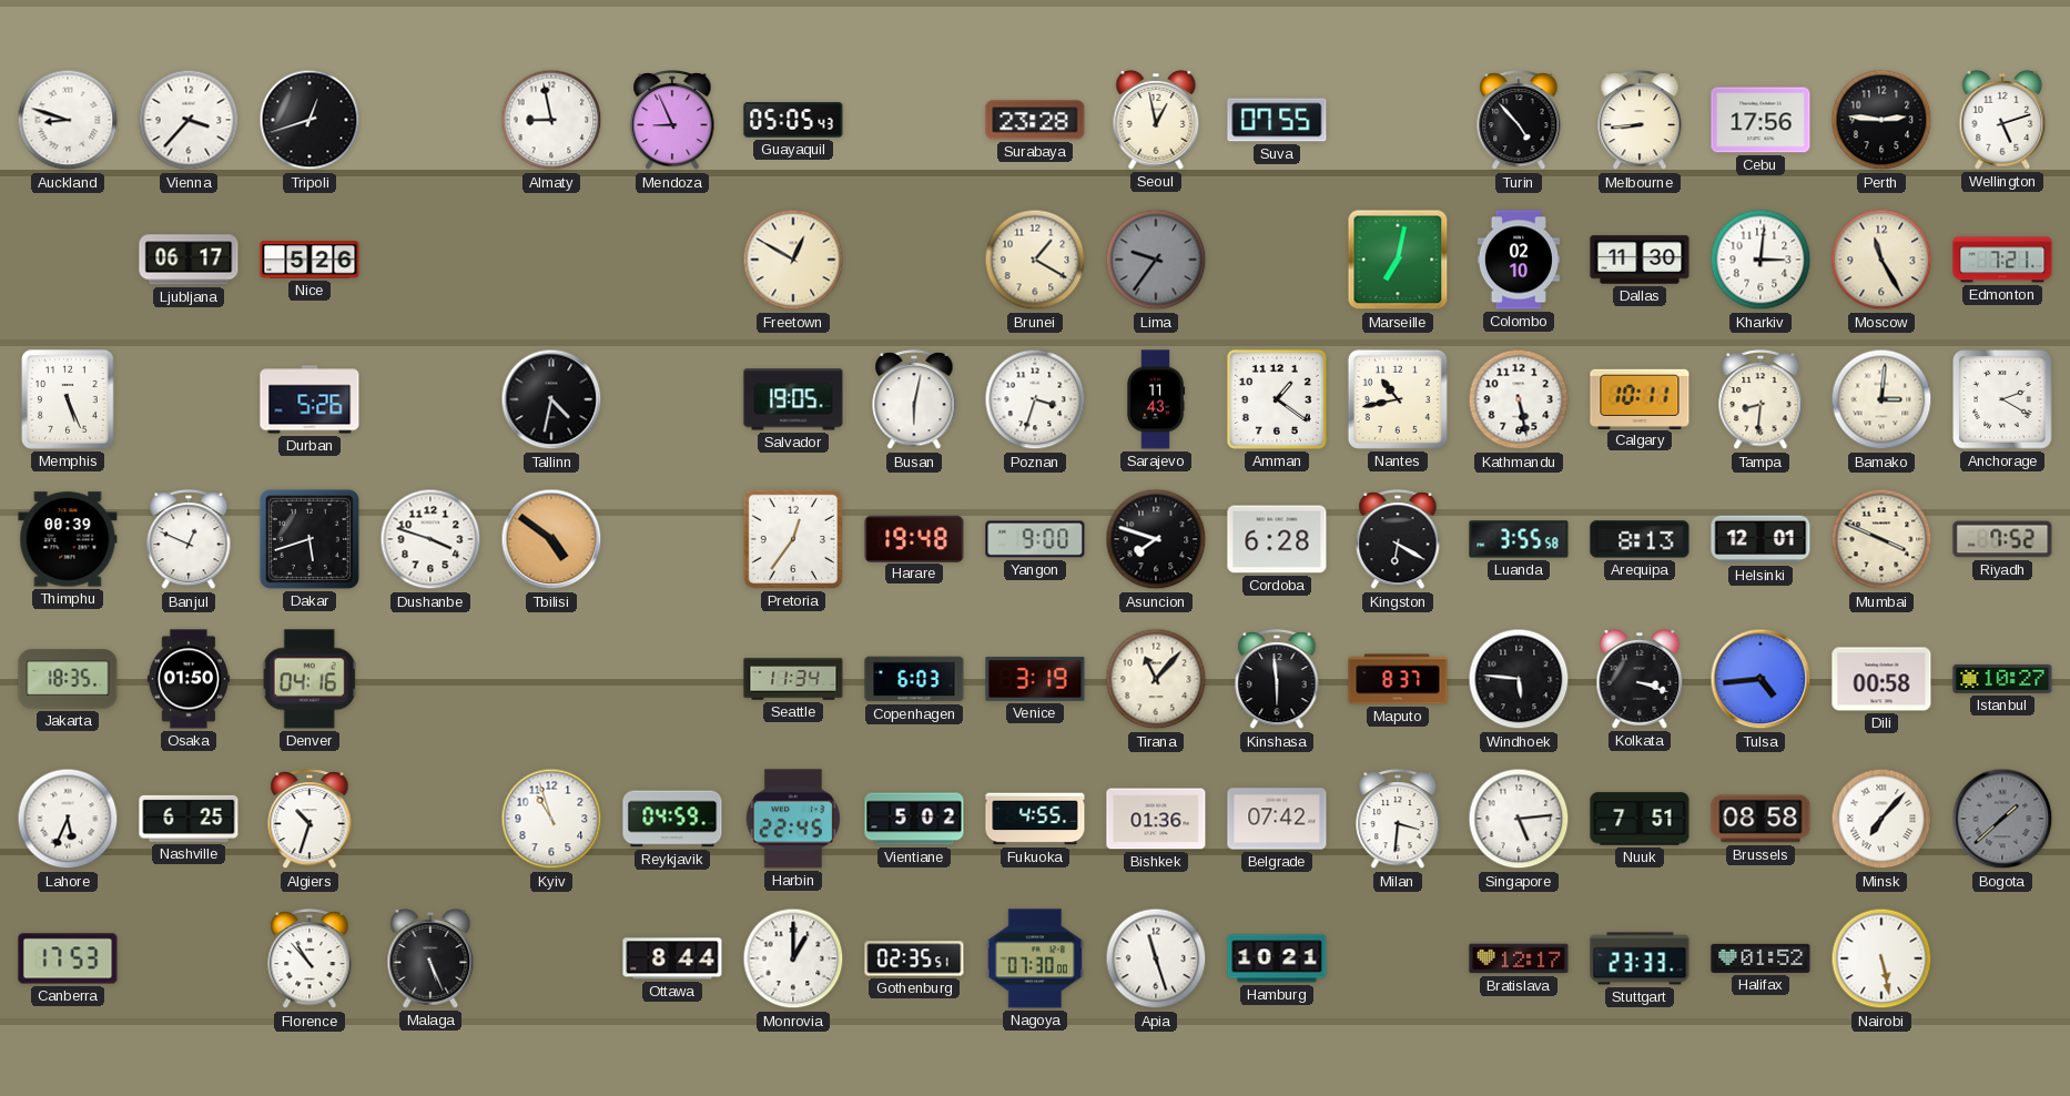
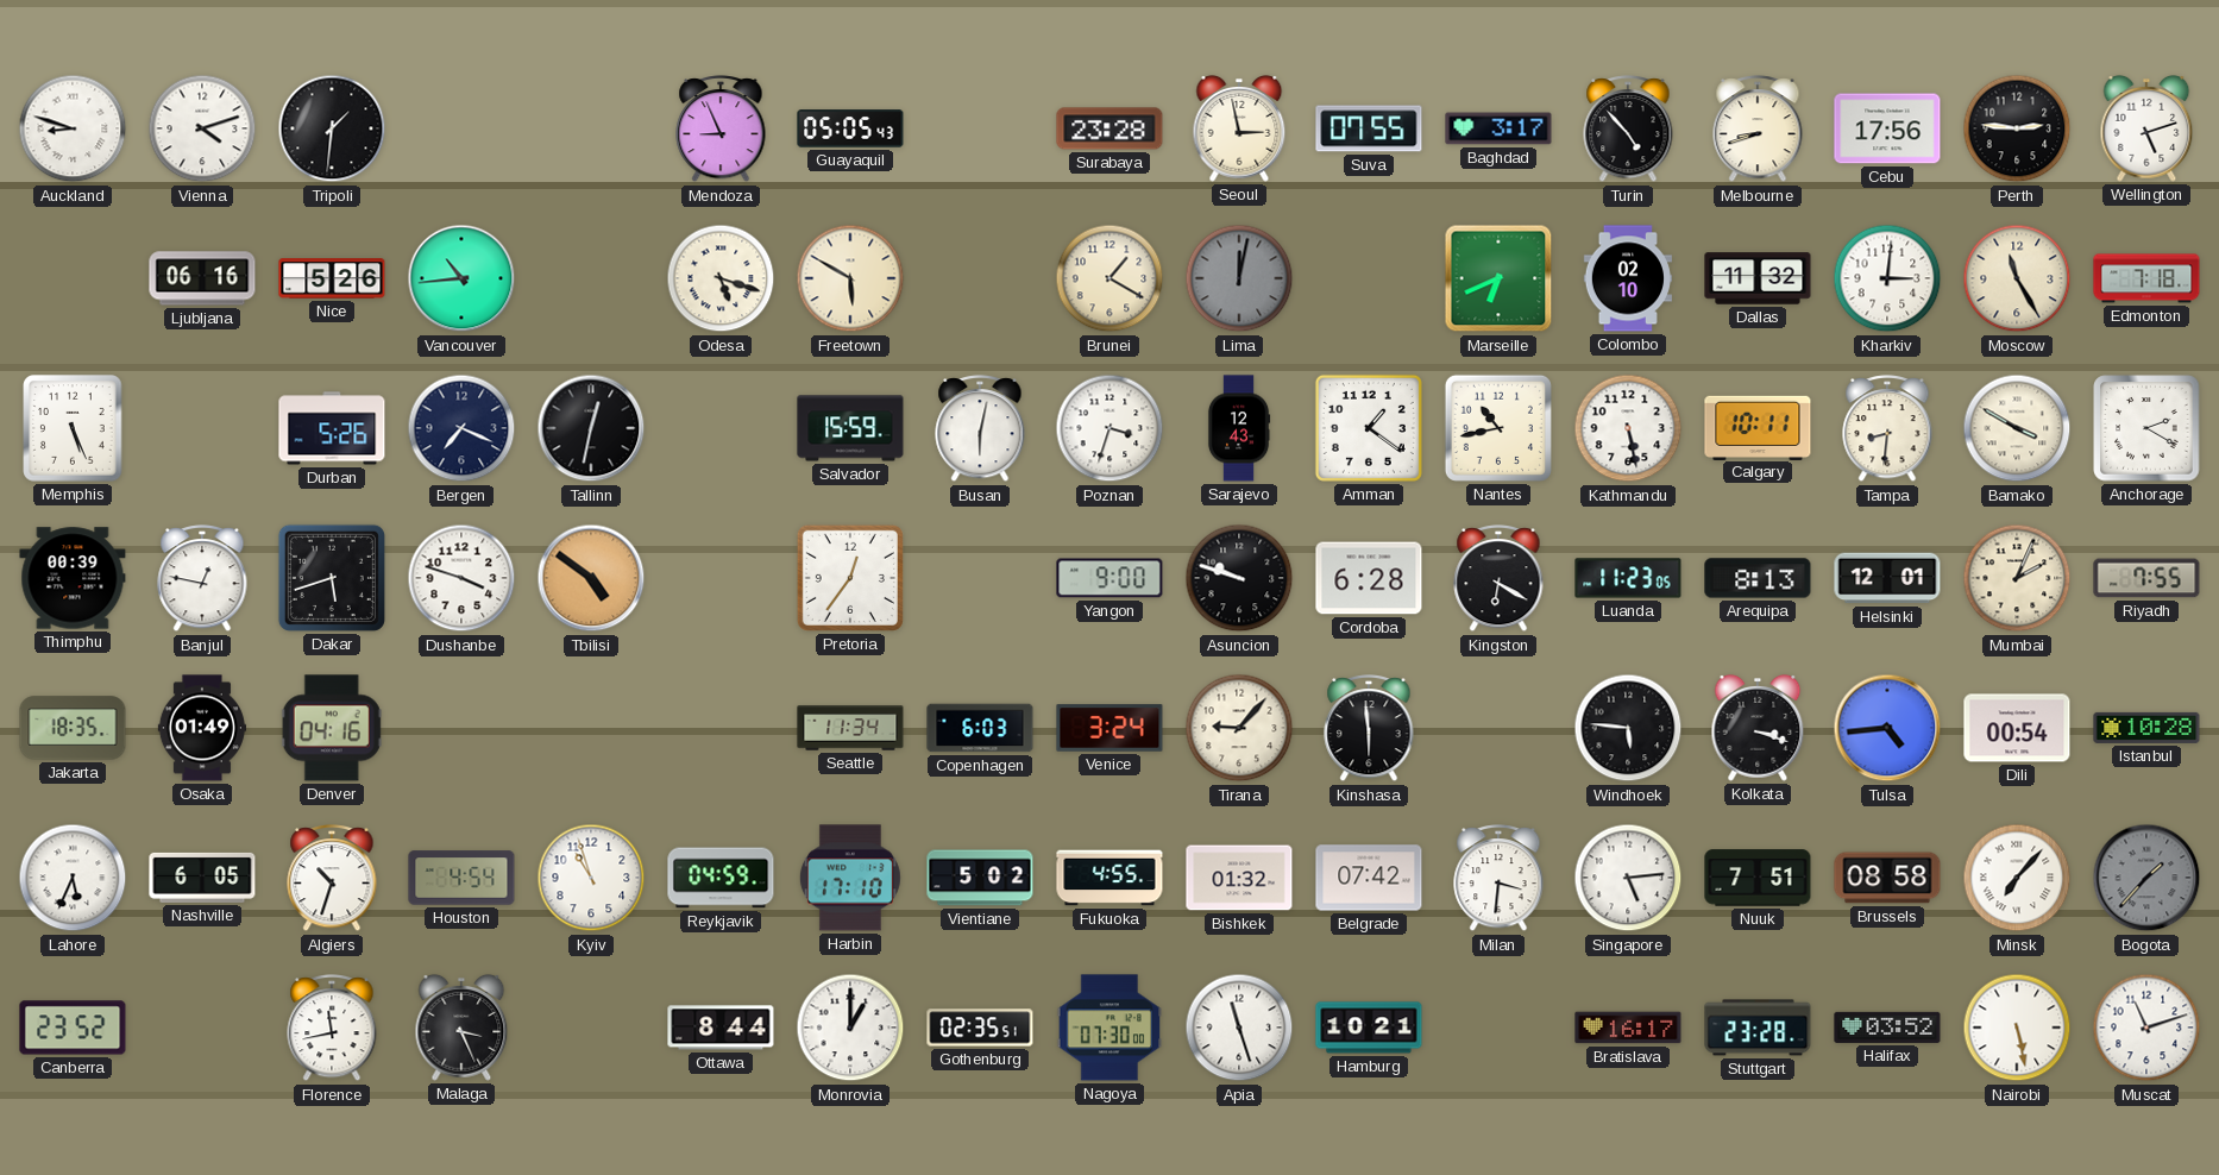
Vienna: 3:37 -> 4:12 (202, 128)
Tripoli: 12:42 -> 1:31 (332, 128)
Almaty: 8:58 -> none (551, 120)
Seoul: 12:58 -> 2:58 (1239, 130)
Baghdad: none -> 3:17 (1498, 128)
Melbourne: 8:44 -> 8:42 (1758, 130)
Ljubljana: 06:17 -> 06:16 (202, 278)
Vancouver: none -> 10:44 (461, 278)
Odesa: none -> 5:18 (721, 278)
Freetown: 12:50 -> 5:50 (850, 278)
Lima: 9:36 -> 12:02 (1239, 278)
Marseille: 7:02 -> 6:41 (1498, 278)
Dallas: 11:30 -> 11:32 (1758, 278)
Edmonton: 7:21 -> 7:18 (2146, 278)
Bergen: none -> 7:19 (461, 428)
Tallinn: 4:32 -> 12:32 (591, 428)
Salvador: 19:05 -> 15:59 (850, 428)
Sarajevo: 11:43 -> 12:43 (1239, 428)
Bamako: 3:01 -> 3:50 (2017, 428)
Banjul: 12:49 -> 12:47 (202, 579)
Harare: 19:48 -> none (914, 538)
Asuncion: 7:48 -> 9:48 (1239, 578)
Luanda: 3:55 -> 11:23 (1628, 578)
Mumbai: 3:49 -> 2:04 (2017, 578)
Riyadh: 7:52 -> 7:55 (2146, 578)
Osaka: 01:50 -> 01:49 (201, 728)
Venice: 3:19 -> 3:24 (1109, 728)
Tirana: 11:07 -> 9:07 (1239, 728)
Maputo: 8:37 -> none (1398, 679)
Dili: 00:58 -> 00:54 (2017, 728)
Istanbul: 10:27 -> 10:28 (2146, 728)
Nashville: 6:25 -> 6:05 (202, 878)
Houston: none -> 4:54 (461, 878)
Harbin: 22:45 -> 17:10 (850, 878)
Bishkek: 01:36 -> 01:32 (1239, 878)
Bogota: 1:38 -> 1:37 (2146, 878)
Canberra: 17:53 -> 23:52 (73, 1028)
Florence: 10:53 -> 11:43 (332, 1029)
Malaga: 5:26 -> 3:26 (461, 1029)
Bratislava: 12:17 -> 16:17 (1628, 1028)
Stuttgart: 23:33 -> 23:28 (1758, 1028)
Halifax: 01:52 -> 03:52 (1887, 1028)
Muscat: none -> 11:12 (2146, 1028)
